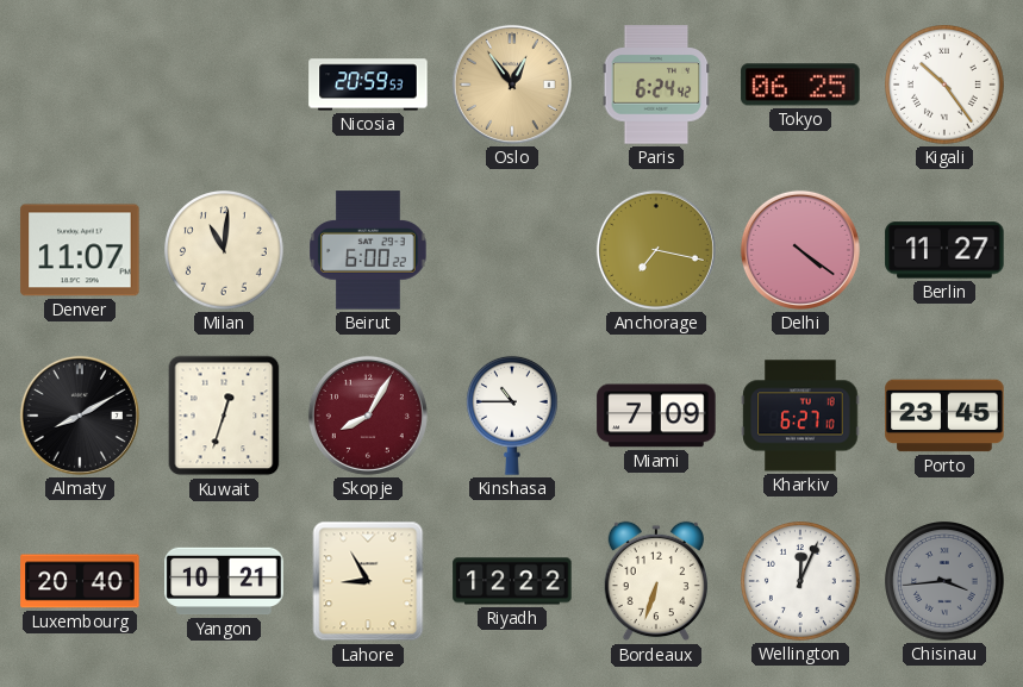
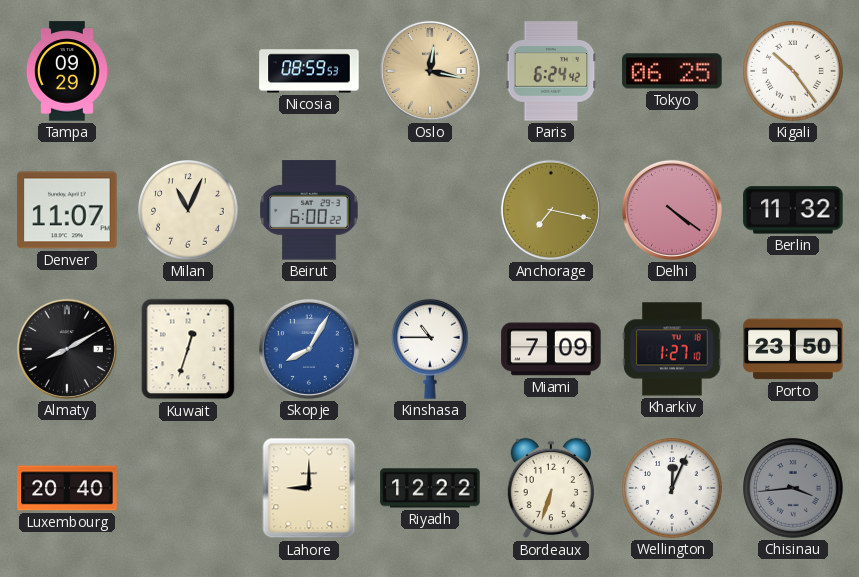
Tampa: none -> 09:29 (67, 71)
Nicosia: 20:59 -> 08:59 (309, 71)
Oslo: 12:54 -> 12:17 (430, 71)
Milan: 11:01 -> 11:04 (189, 211)
Berlin: 11:27 -> 11:32 (793, 210)
Skopje dial: burgundy -> blue (309, 349)
Kharkiv: 6:27 -> 1:27 (672, 349)
Porto: 23:45 -> 23:50 (793, 349)
Yangon: 10:21 -> none (224, 581)
Lahore: 8:55 -> 9:00 (309, 488)
